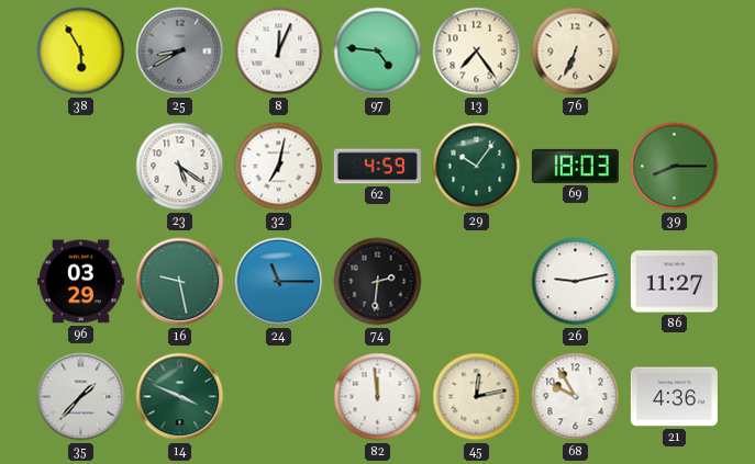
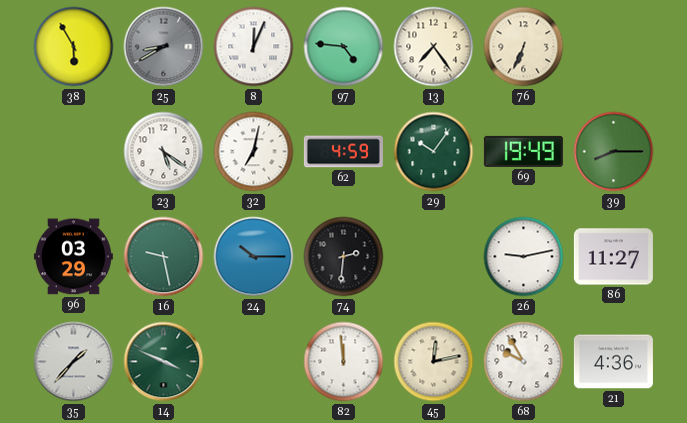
69: 18:03 -> 19:49 (523, 151)
24: 11:15 -> 10:15 (254, 257)
